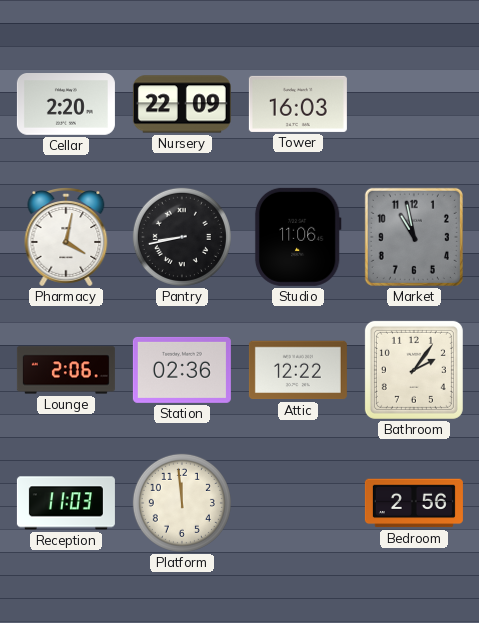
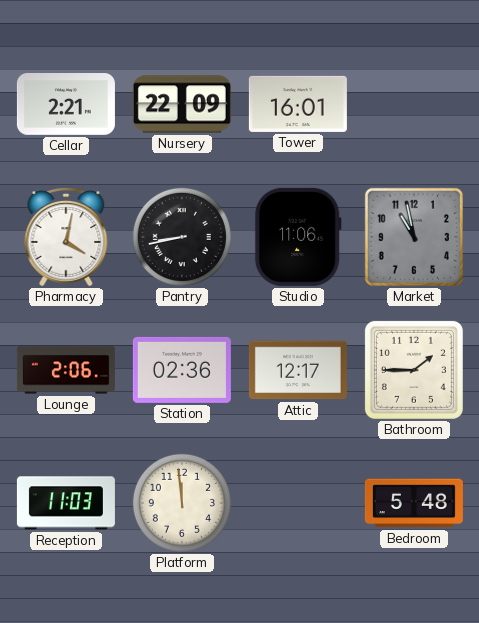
Cellar: 2:20 -> 2:21 (66, 105)
Tower: 16:03 -> 16:01 (298, 104)
Attic: 12:22 -> 12:17 (298, 370)
Bathroom: 2:06 -> 1:45 (414, 370)
Bedroom: 2:56 -> 5:48 (414, 503)
